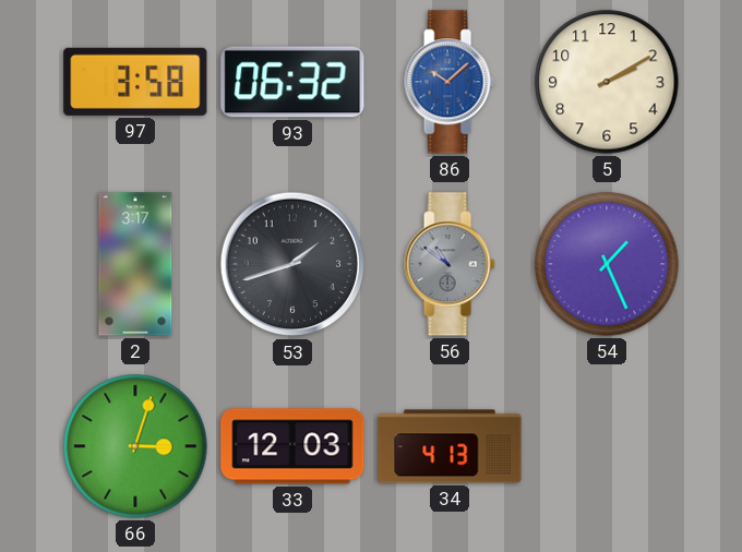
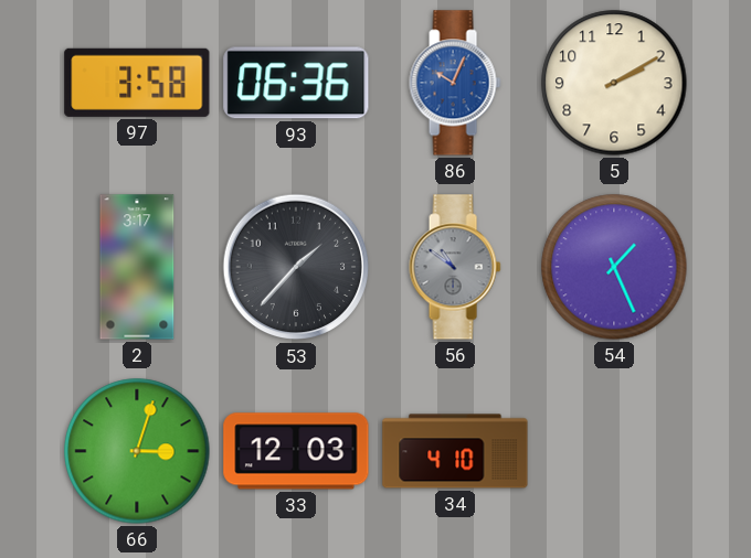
93: 06:32 -> 06:36 (296, 83)
86: 10:08 -> 10:04 (455, 83)
53: 1:42 -> 1:37 (296, 267)
34: 4:13 -> 4:10 (455, 451)
